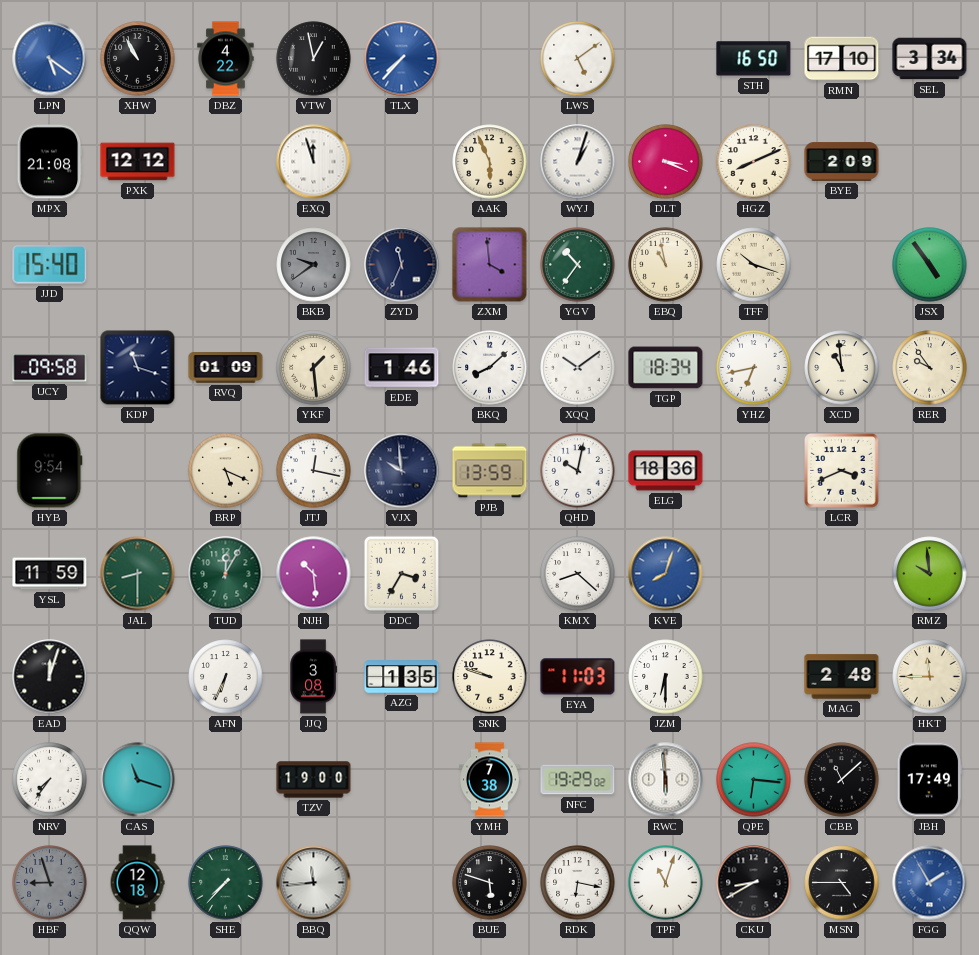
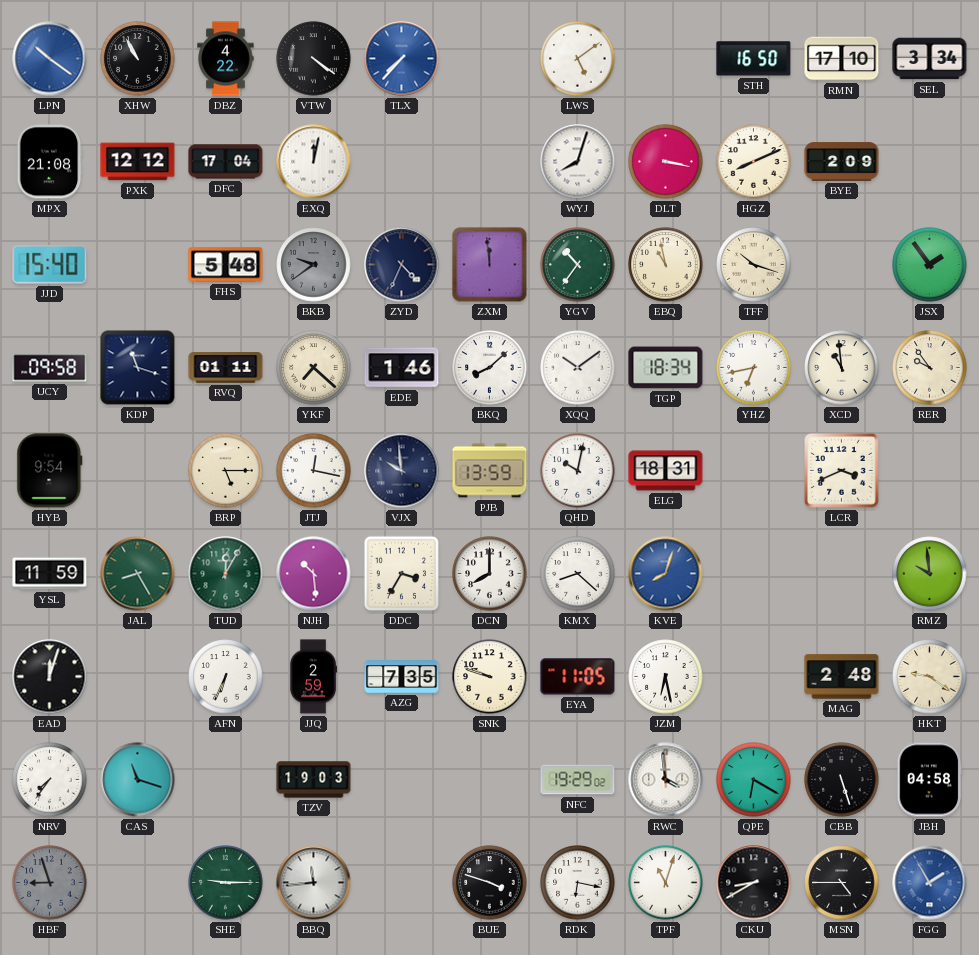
LPN: 5:21 -> 10:21 (50, 59)
VTW: 12:58 -> 4:21 (314, 59)
DFC: none -> 17:04 (226, 162)
EXQ: 11:57 -> 12:02 (314, 162)
AAK: 5:56 -> none (490, 162)
WYJ: 1:03 -> 8:03 (578, 162)
DLT: 3:19 -> 3:17 (666, 162)
FHS: none -> 5:48 (226, 265)
ZYD: 11:34 -> 4:34 (402, 265)
ZXM: 3:59 -> 11:59 (490, 265)
JSX: 4:54 -> 1:54 (930, 265)
RVQ: 01:09 -> 01:11 (226, 368)
YKF: 1:29 -> 7:22 (314, 368)
BRP: 5:19 -> 5:15 (226, 471)
ELG: 18:36 -> 18:31 (666, 471)
JAL: 8:30 -> 8:25 (138, 574)
DCN: none -> 8:00 (490, 574)
JJQ: 3:08 -> 2:59 (313, 677)
AZG: 1:35 -> 7:35 (402, 677)
EYA: 11:03 -> 11:05 (578, 677)
JZM: 6:30 -> 6:28 (666, 677)
HKT: 11:45 -> 9:21 (930, 677)
TZV: 19:00 -> 19:03 (314, 780)
YMH: 7:38 -> none (490, 780)
RWC: 5:59 -> 3:59 (666, 780)
QPE: 6:16 -> 6:20 (754, 780)
CBB: 11:08 -> 5:27 (842, 780)
JBH: 17:49 -> 04:58 (929, 780)
QQW: 12:18 -> none (137, 883)
SHE: 7:37 -> 9:15 (226, 883)
BUE: 5:48 -> 3:48 (490, 883)
